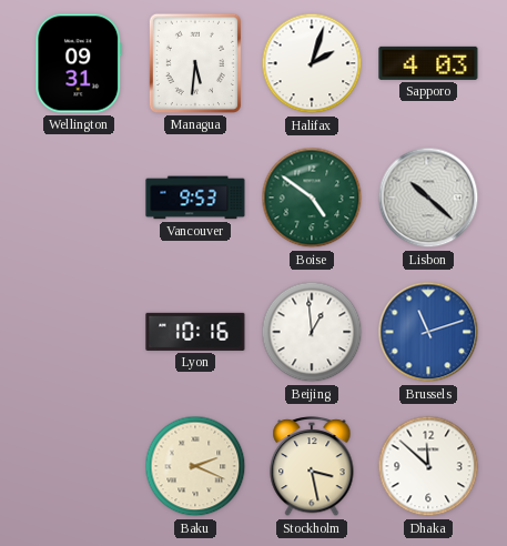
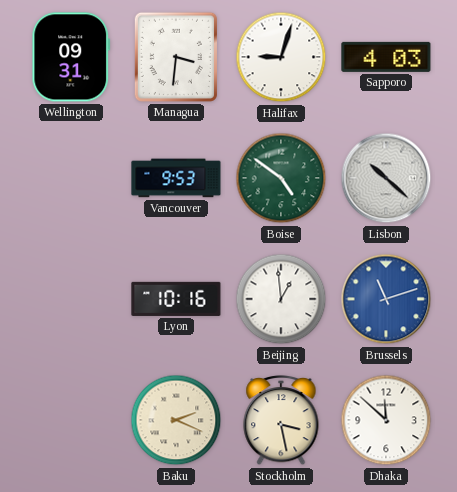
Managua: 5:31 -> 3:31 (176, 57)
Halifax: 2:03 -> 9:03 (281, 57)
